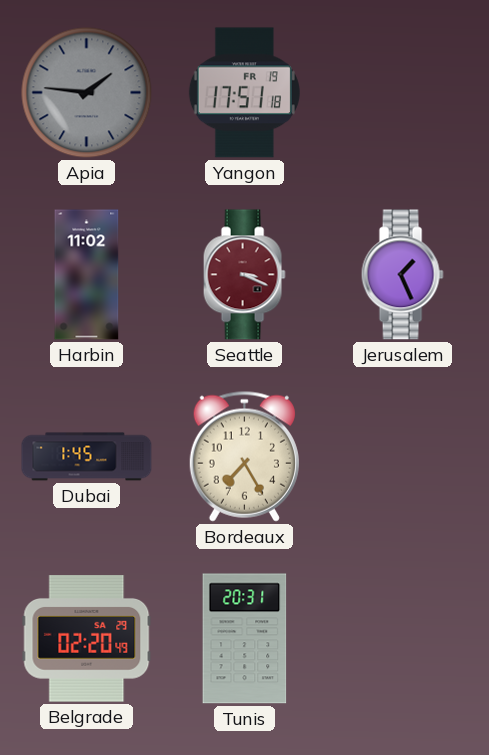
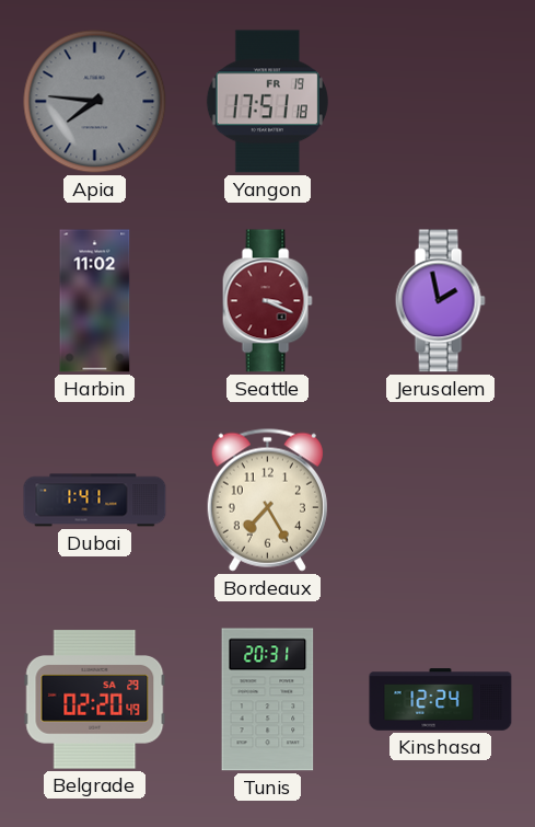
Apia: 1:46 -> 7:46 (95, 102)
Jerusalem: 1:26 -> 1:58 (440, 301)
Dubai: 1:45 -> 1:41 (95, 501)
Kinshasa: none -> 12:24 (441, 700)
